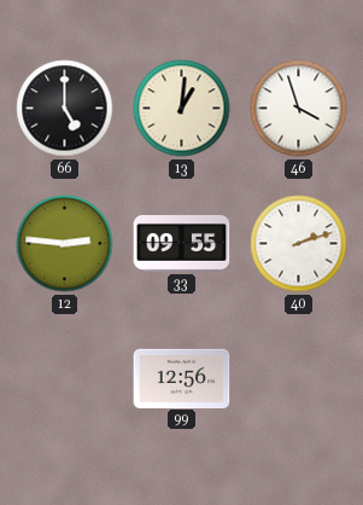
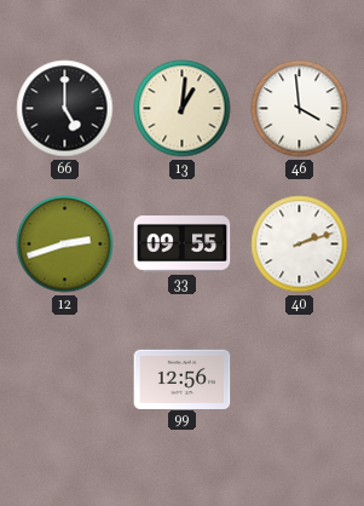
46: 3:57 -> 3:59 (300, 109)
12: 2:46 -> 2:42 (65, 245)
